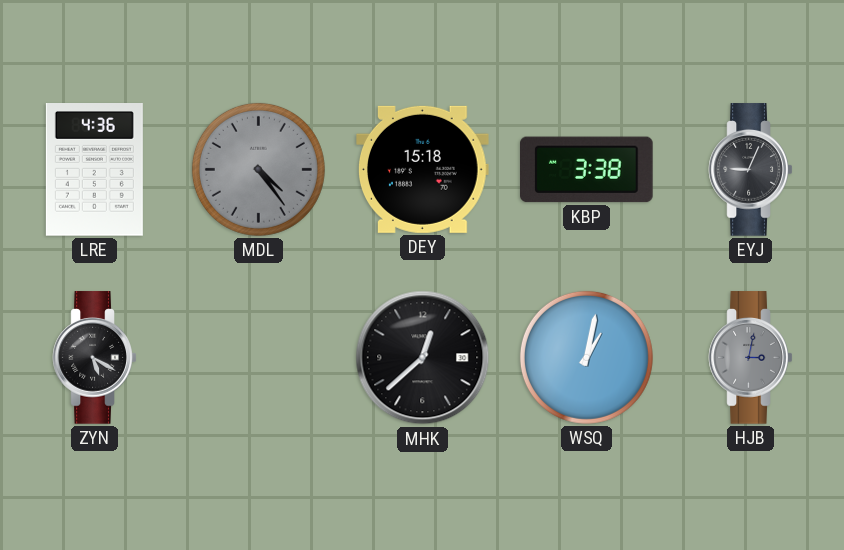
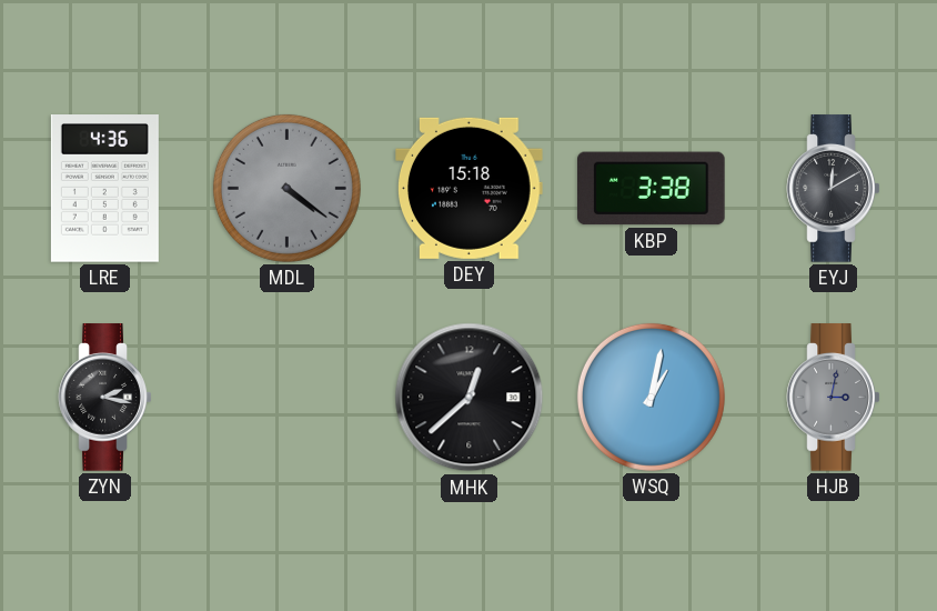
MDL: 4:24 -> 4:21 (286, 188)
EYJ: 9:04 -> 12:10 (834, 189)
ZYN: 5:20 -> 2:17 (105, 398)
